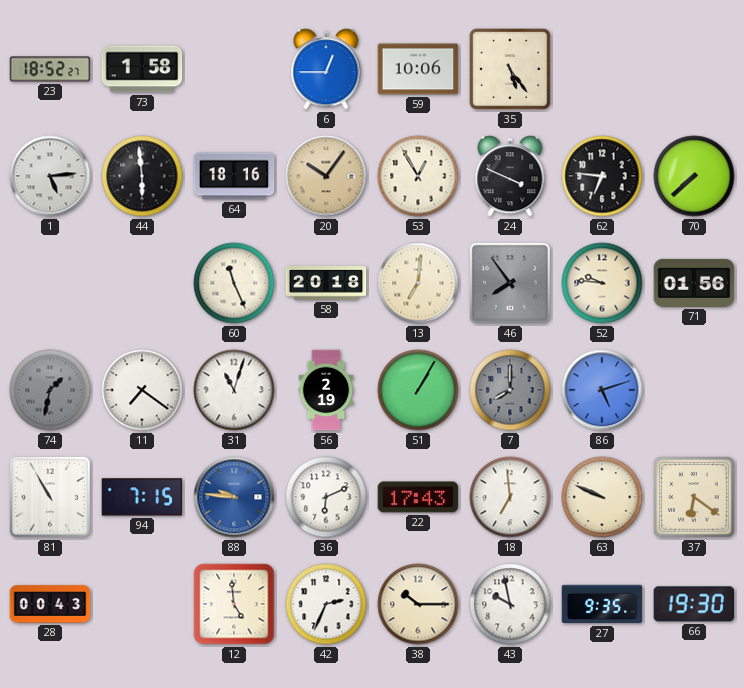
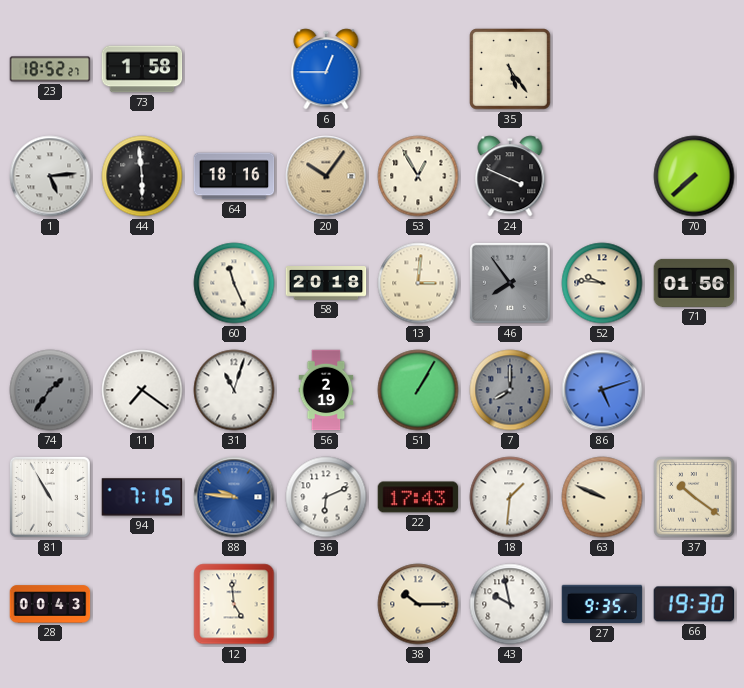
59: 10:06 -> none (418, 69)
62: 6:46 -> none (602, 176)
13: 7:01 -> 3:01 (418, 283)
74: 1:32 -> 1:36 (50, 390)
18: 6:59 -> 1:31 (510, 497)
37: 6:21 -> 10:21 (694, 497)
42: 2:34 -> none (326, 604)
